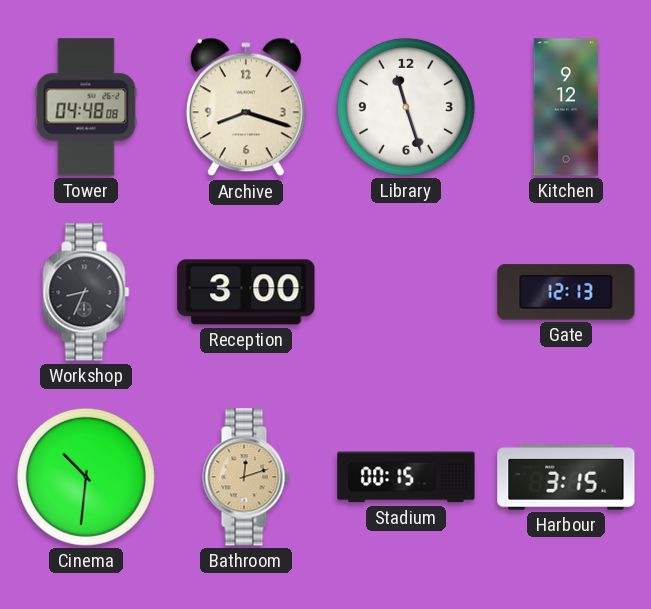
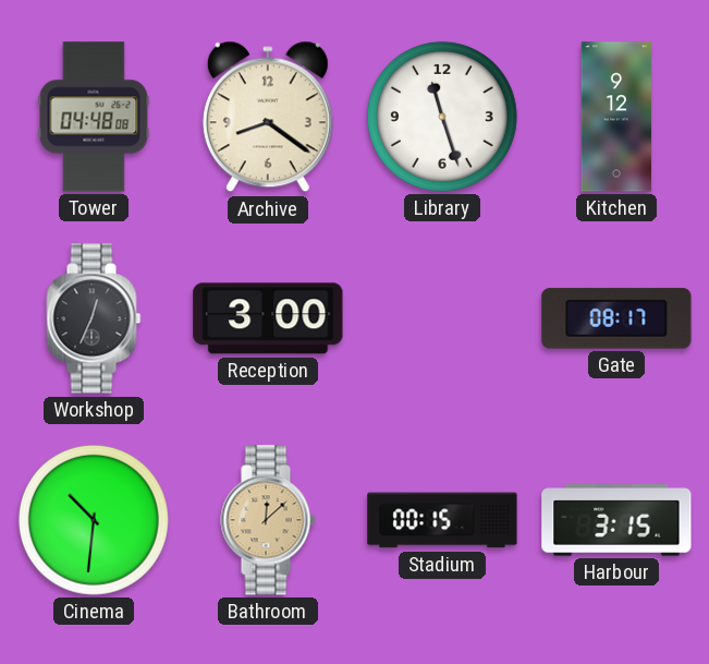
Archive: 8:18 -> 8:21 (268, 117)
Workshop: 8:34 -> 12:34 (94, 318)
Gate: 12:13 -> 08:17 (616, 318)
Bathroom: 12:12 -> 12:08 (268, 520)
